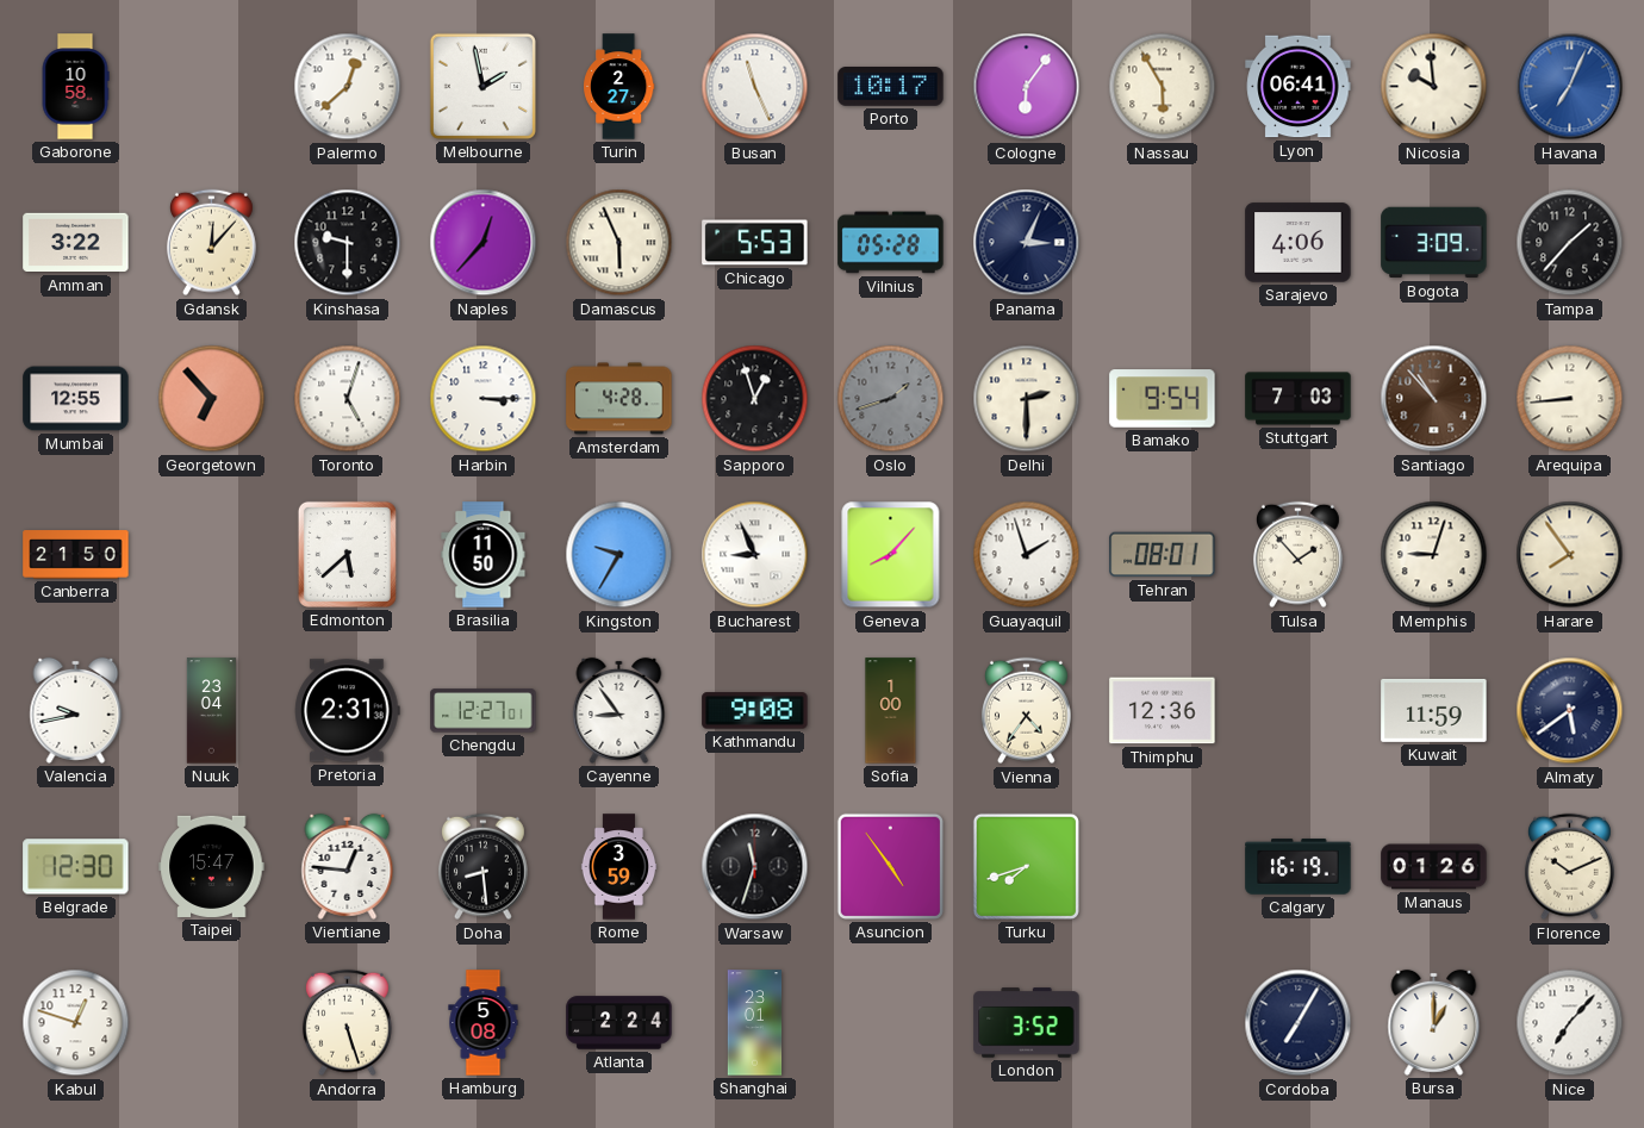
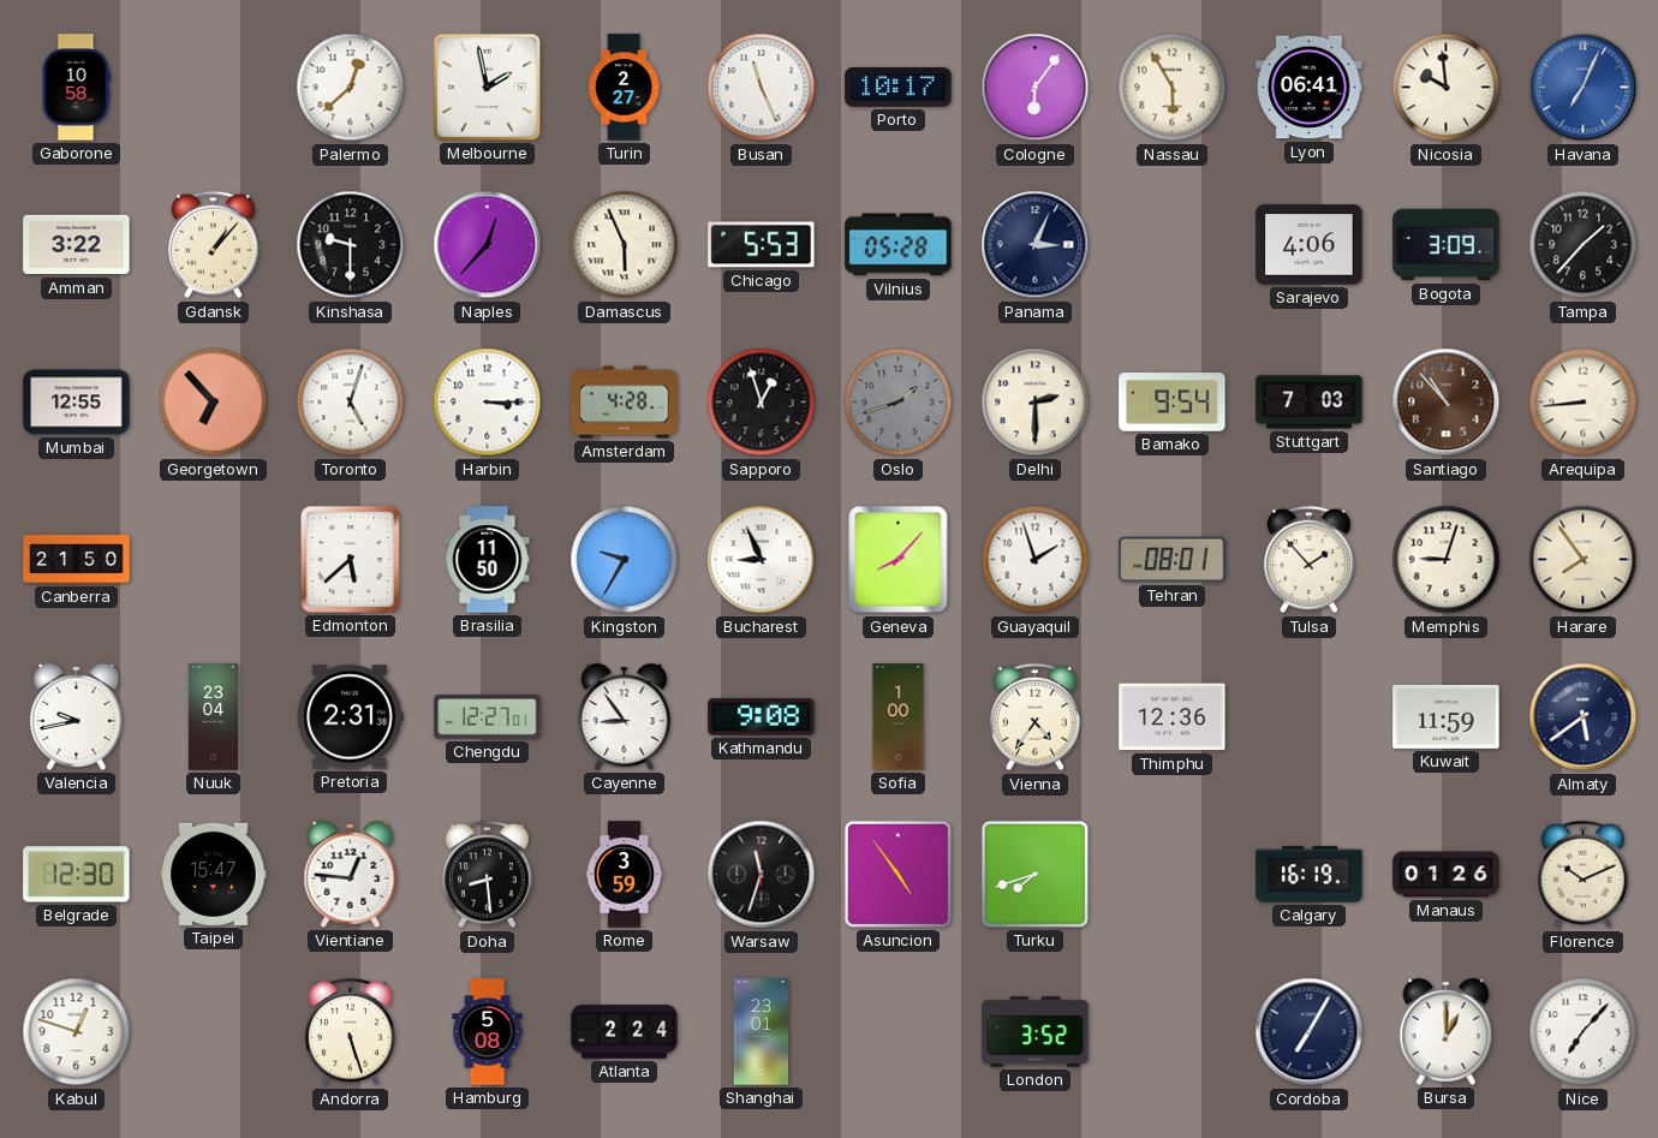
Gdansk: 12:07 -> 1:07 (213, 245)
